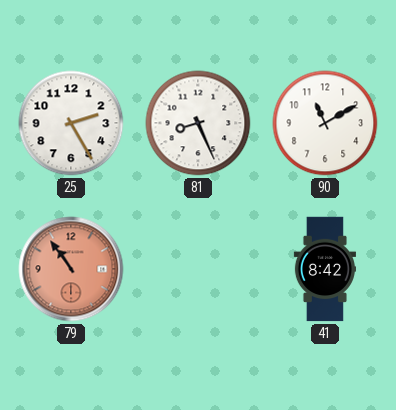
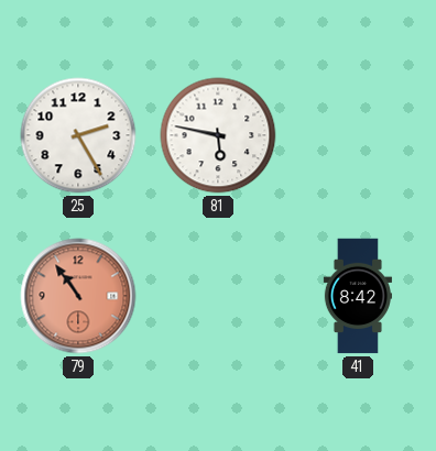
81: 8:26 -> 5:47 (218, 135)
90: 11:10 -> none (325, 123)
